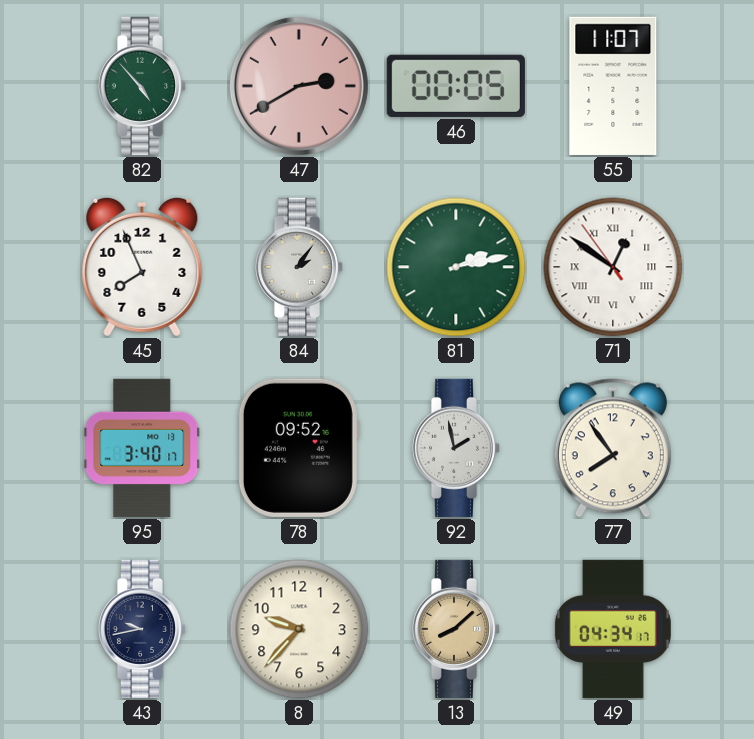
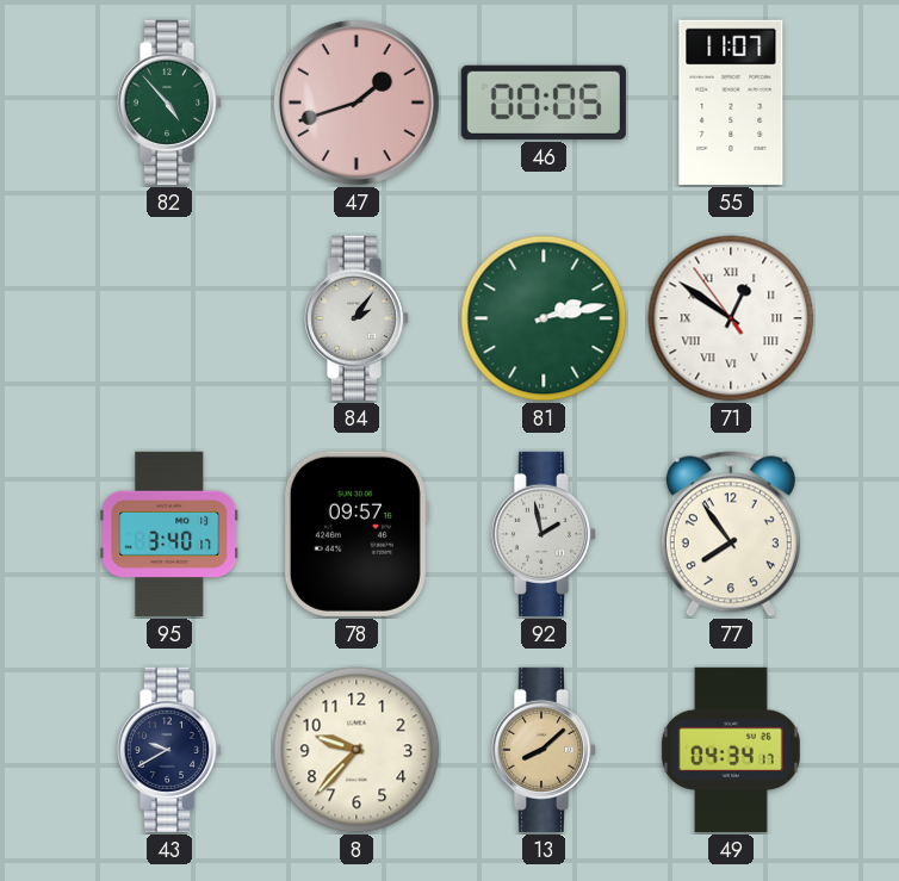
47: 2:40 -> 1:42 (356, 103)
45: 7:56 -> none (142, 267)
78: 09:52 -> 09:57 (355, 534)
43: 9:43 -> 9:40 (169, 750)
